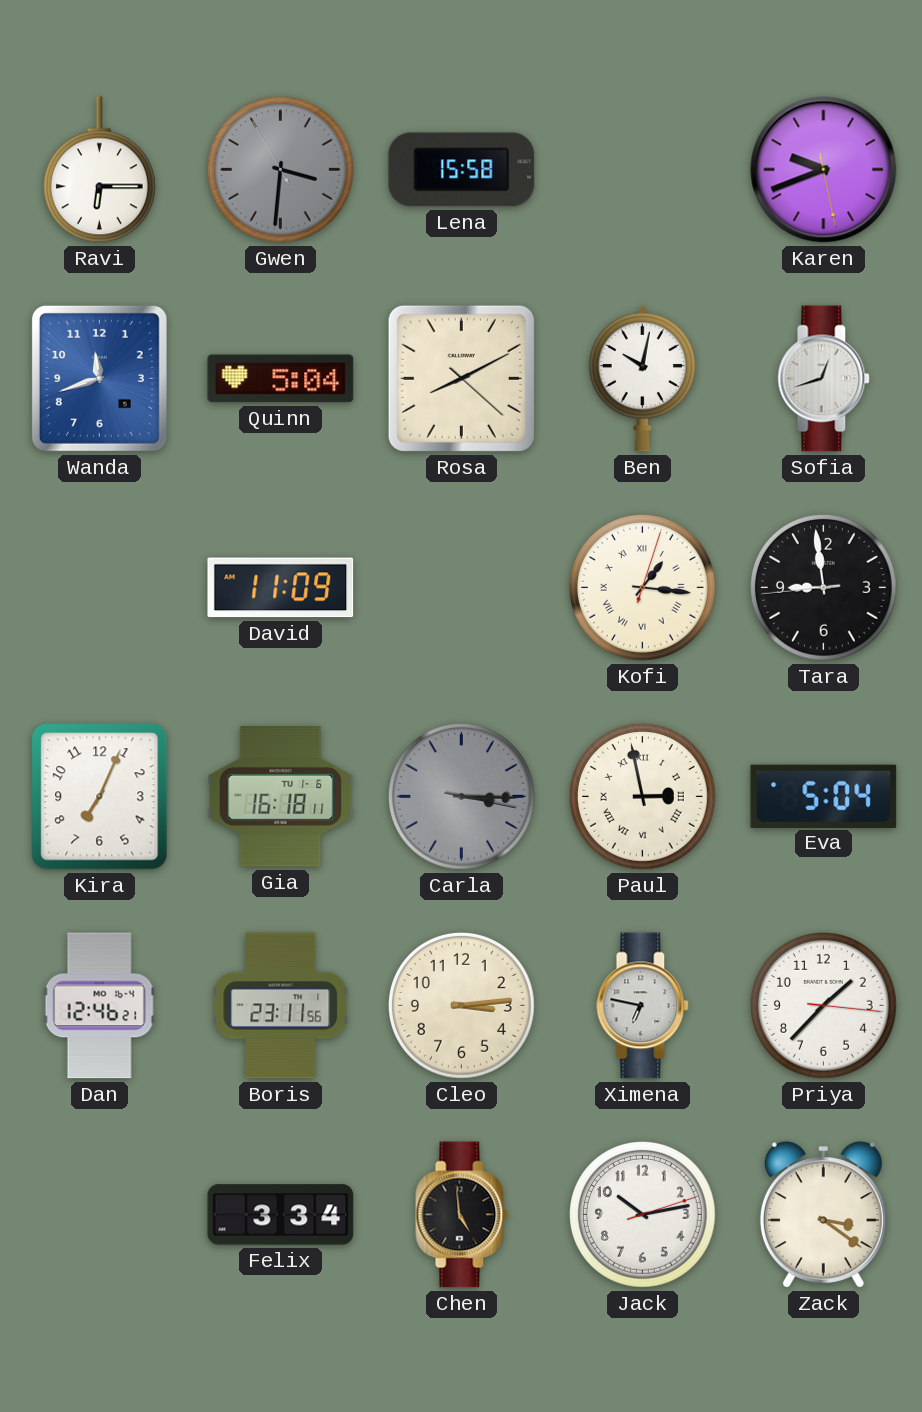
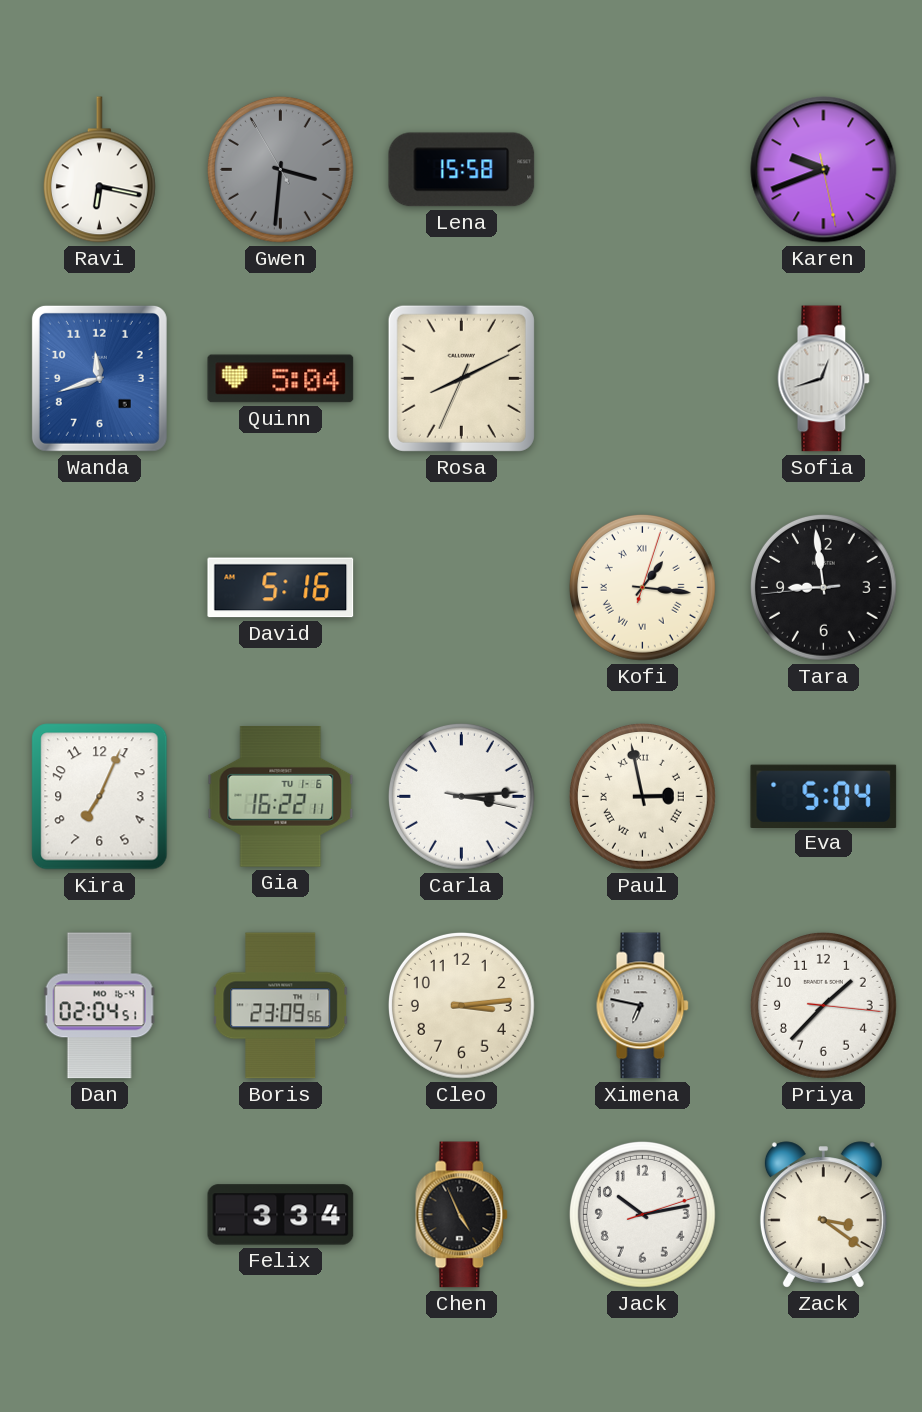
Ravi: 6:15 -> 6:17 (99, 170)
Rosa: 8:10:22 -> 8:10:34 (461, 378)
Ben: 10:02 -> none (642, 378)
David: 11:09 -> 5:16 (281, 588)
Gia: 16:18 -> 16:22 (281, 797)
Carla: 3:15 -> 3:14 (461, 796)
Carla dial: grey -> white (461, 796)
Dan: 12:46 -> 02:04 (99, 1006)
Boris: 23:11 -> 23:09 (281, 1006)
Chen: 4:59 -> 4:56 (462, 1215)
